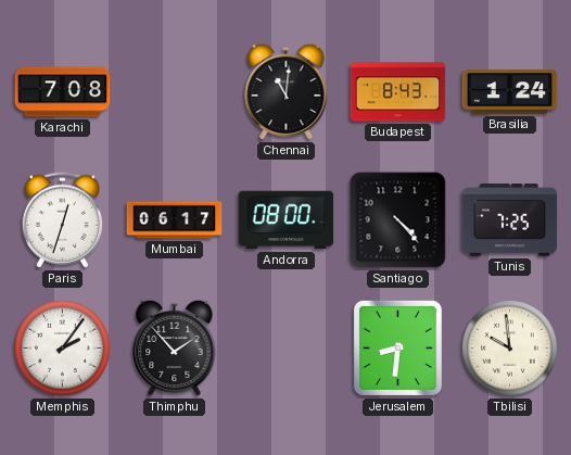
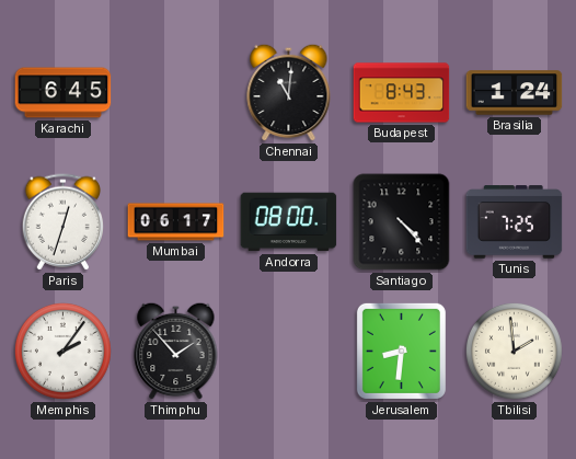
Karachi: 7:08 -> 6:45 (64, 93)
Tbilisi: 9:59 -> 1:59 (514, 351)
